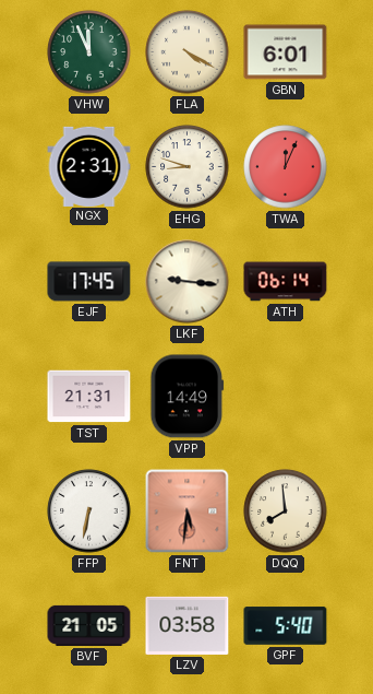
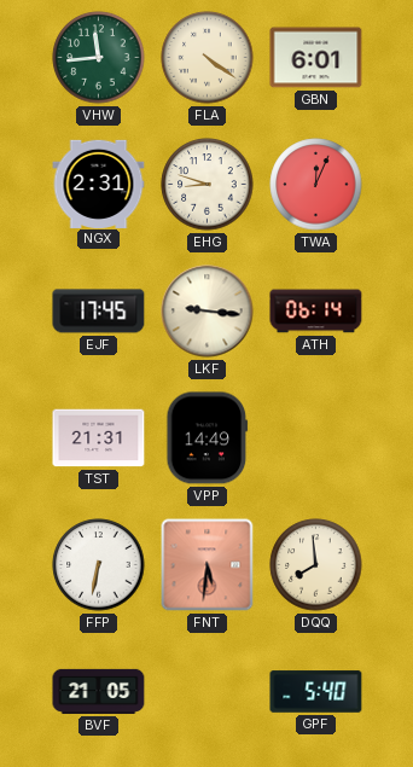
VHW: 11:56 -> 11:44 (99, 58)
FLA: 4:20 -> 4:21 (208, 58)
LZV: 03:58 -> none (188, 625)
